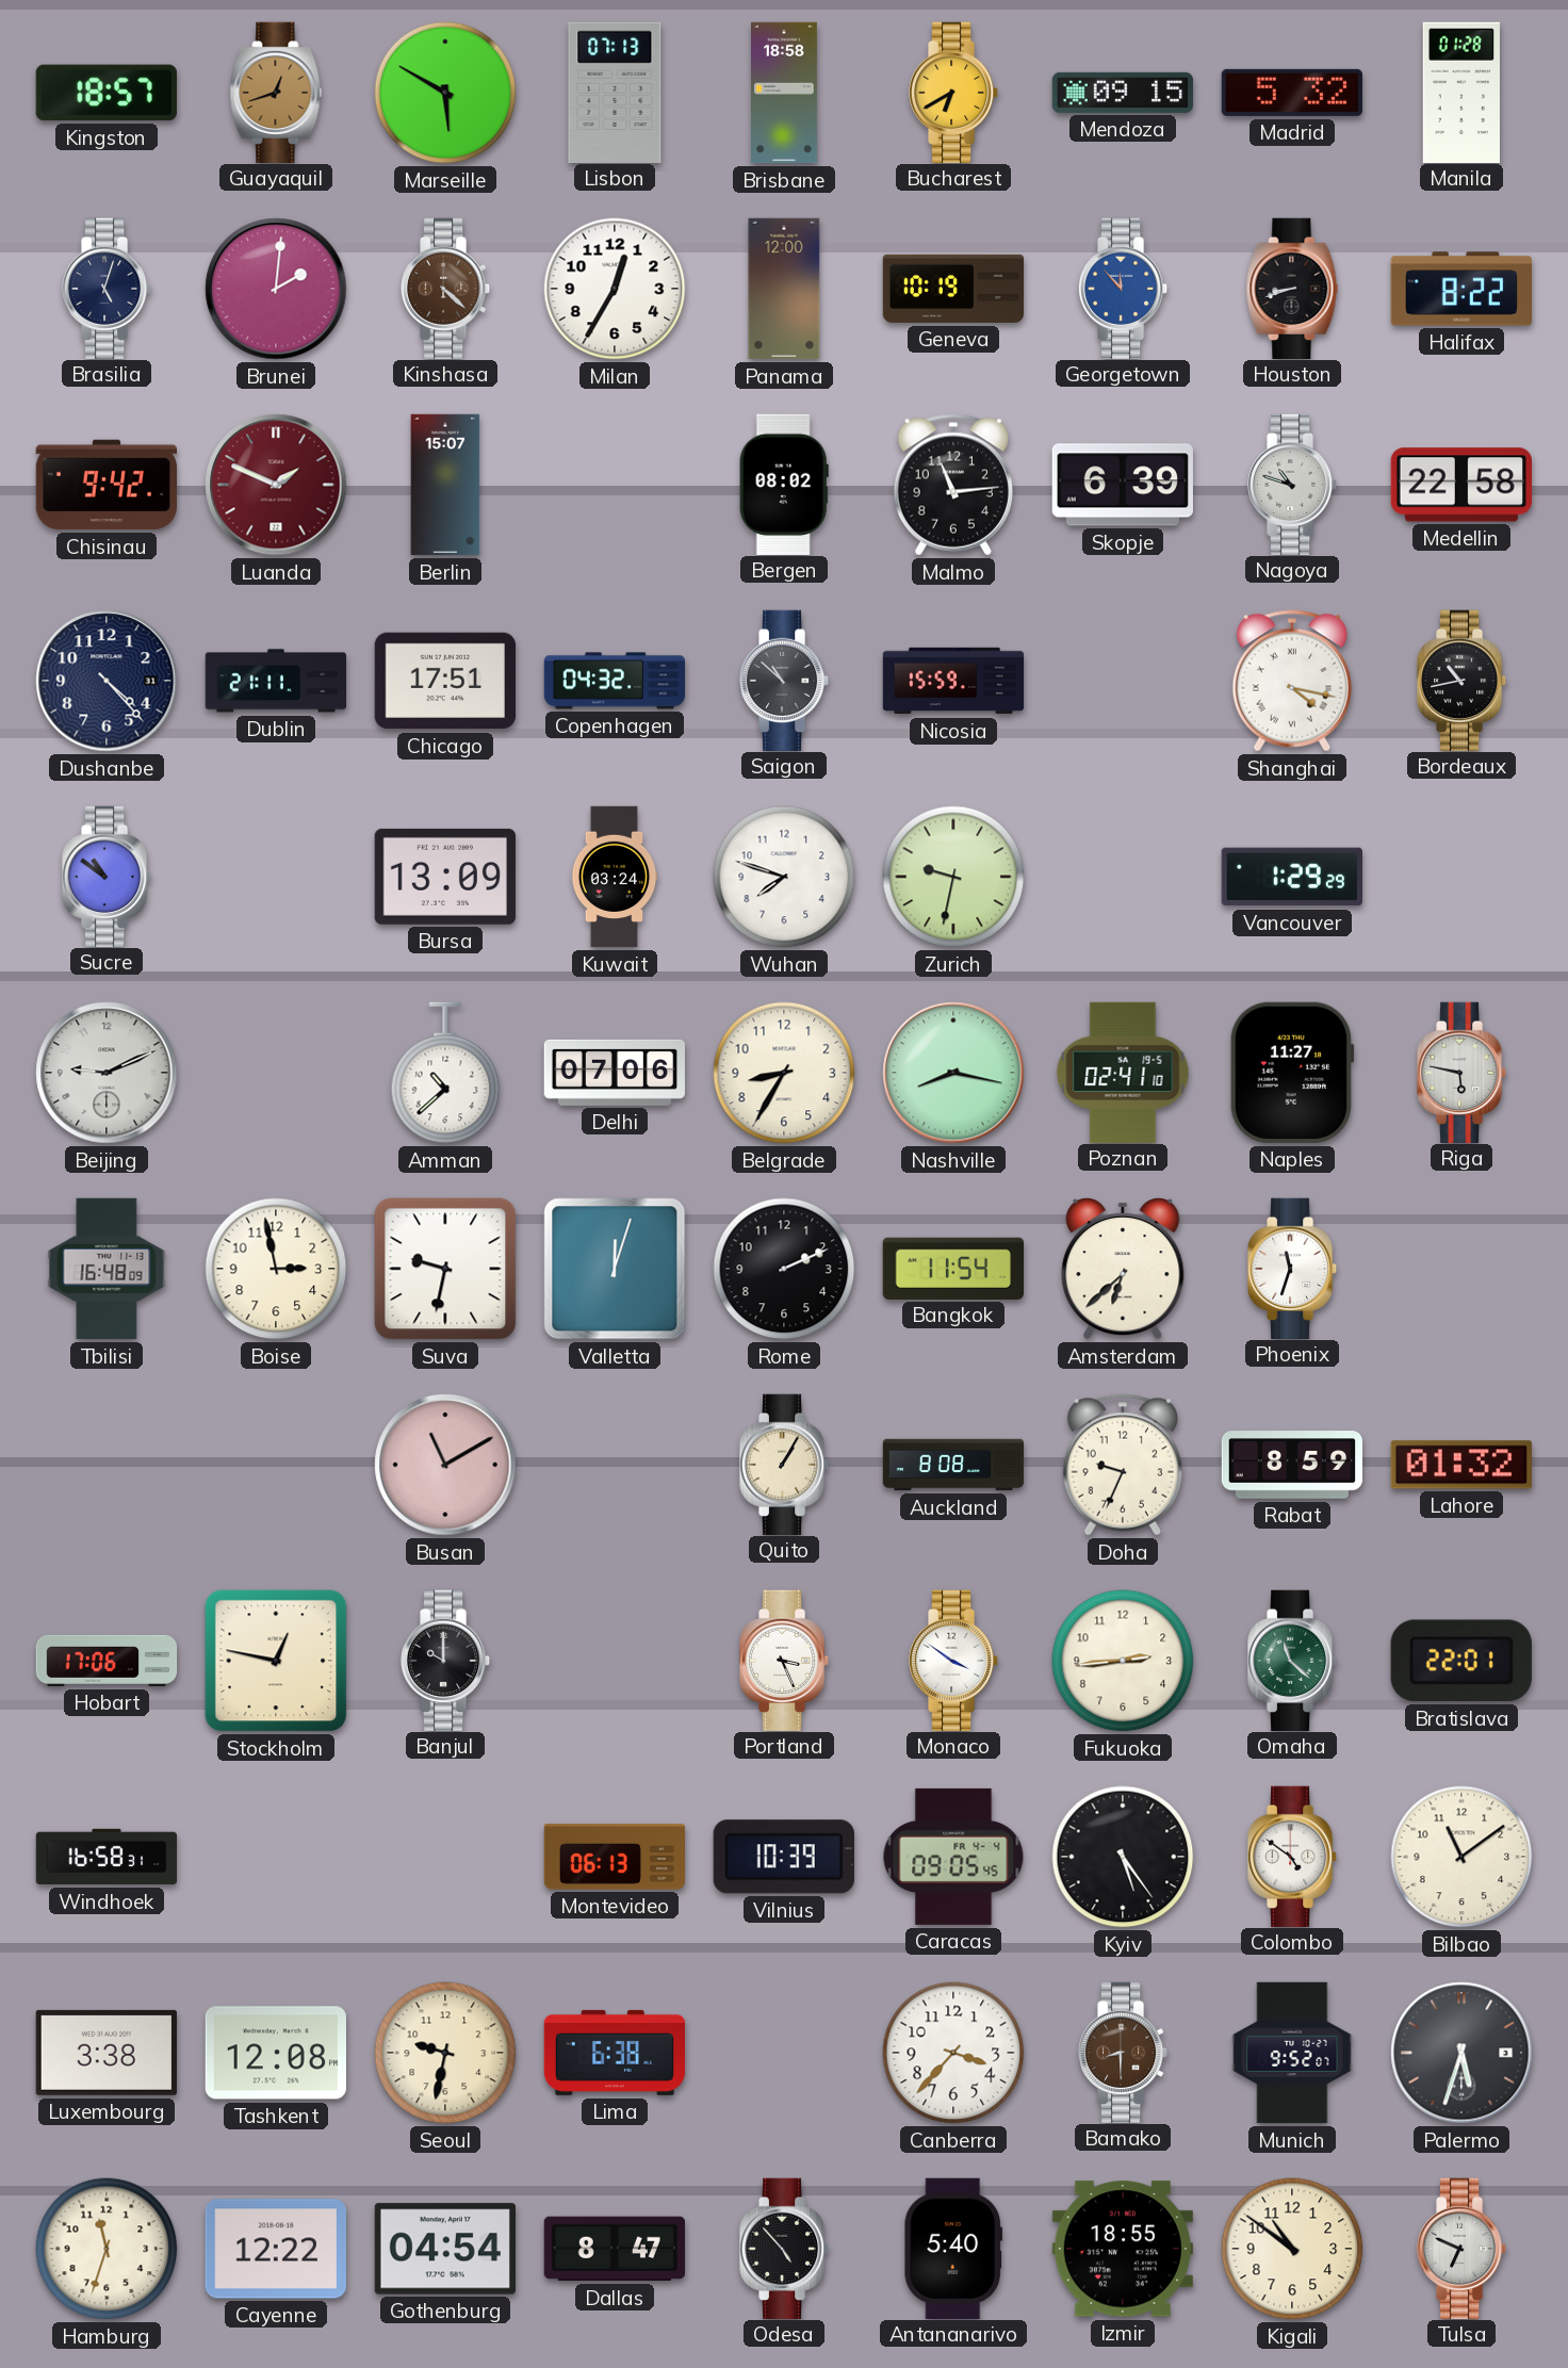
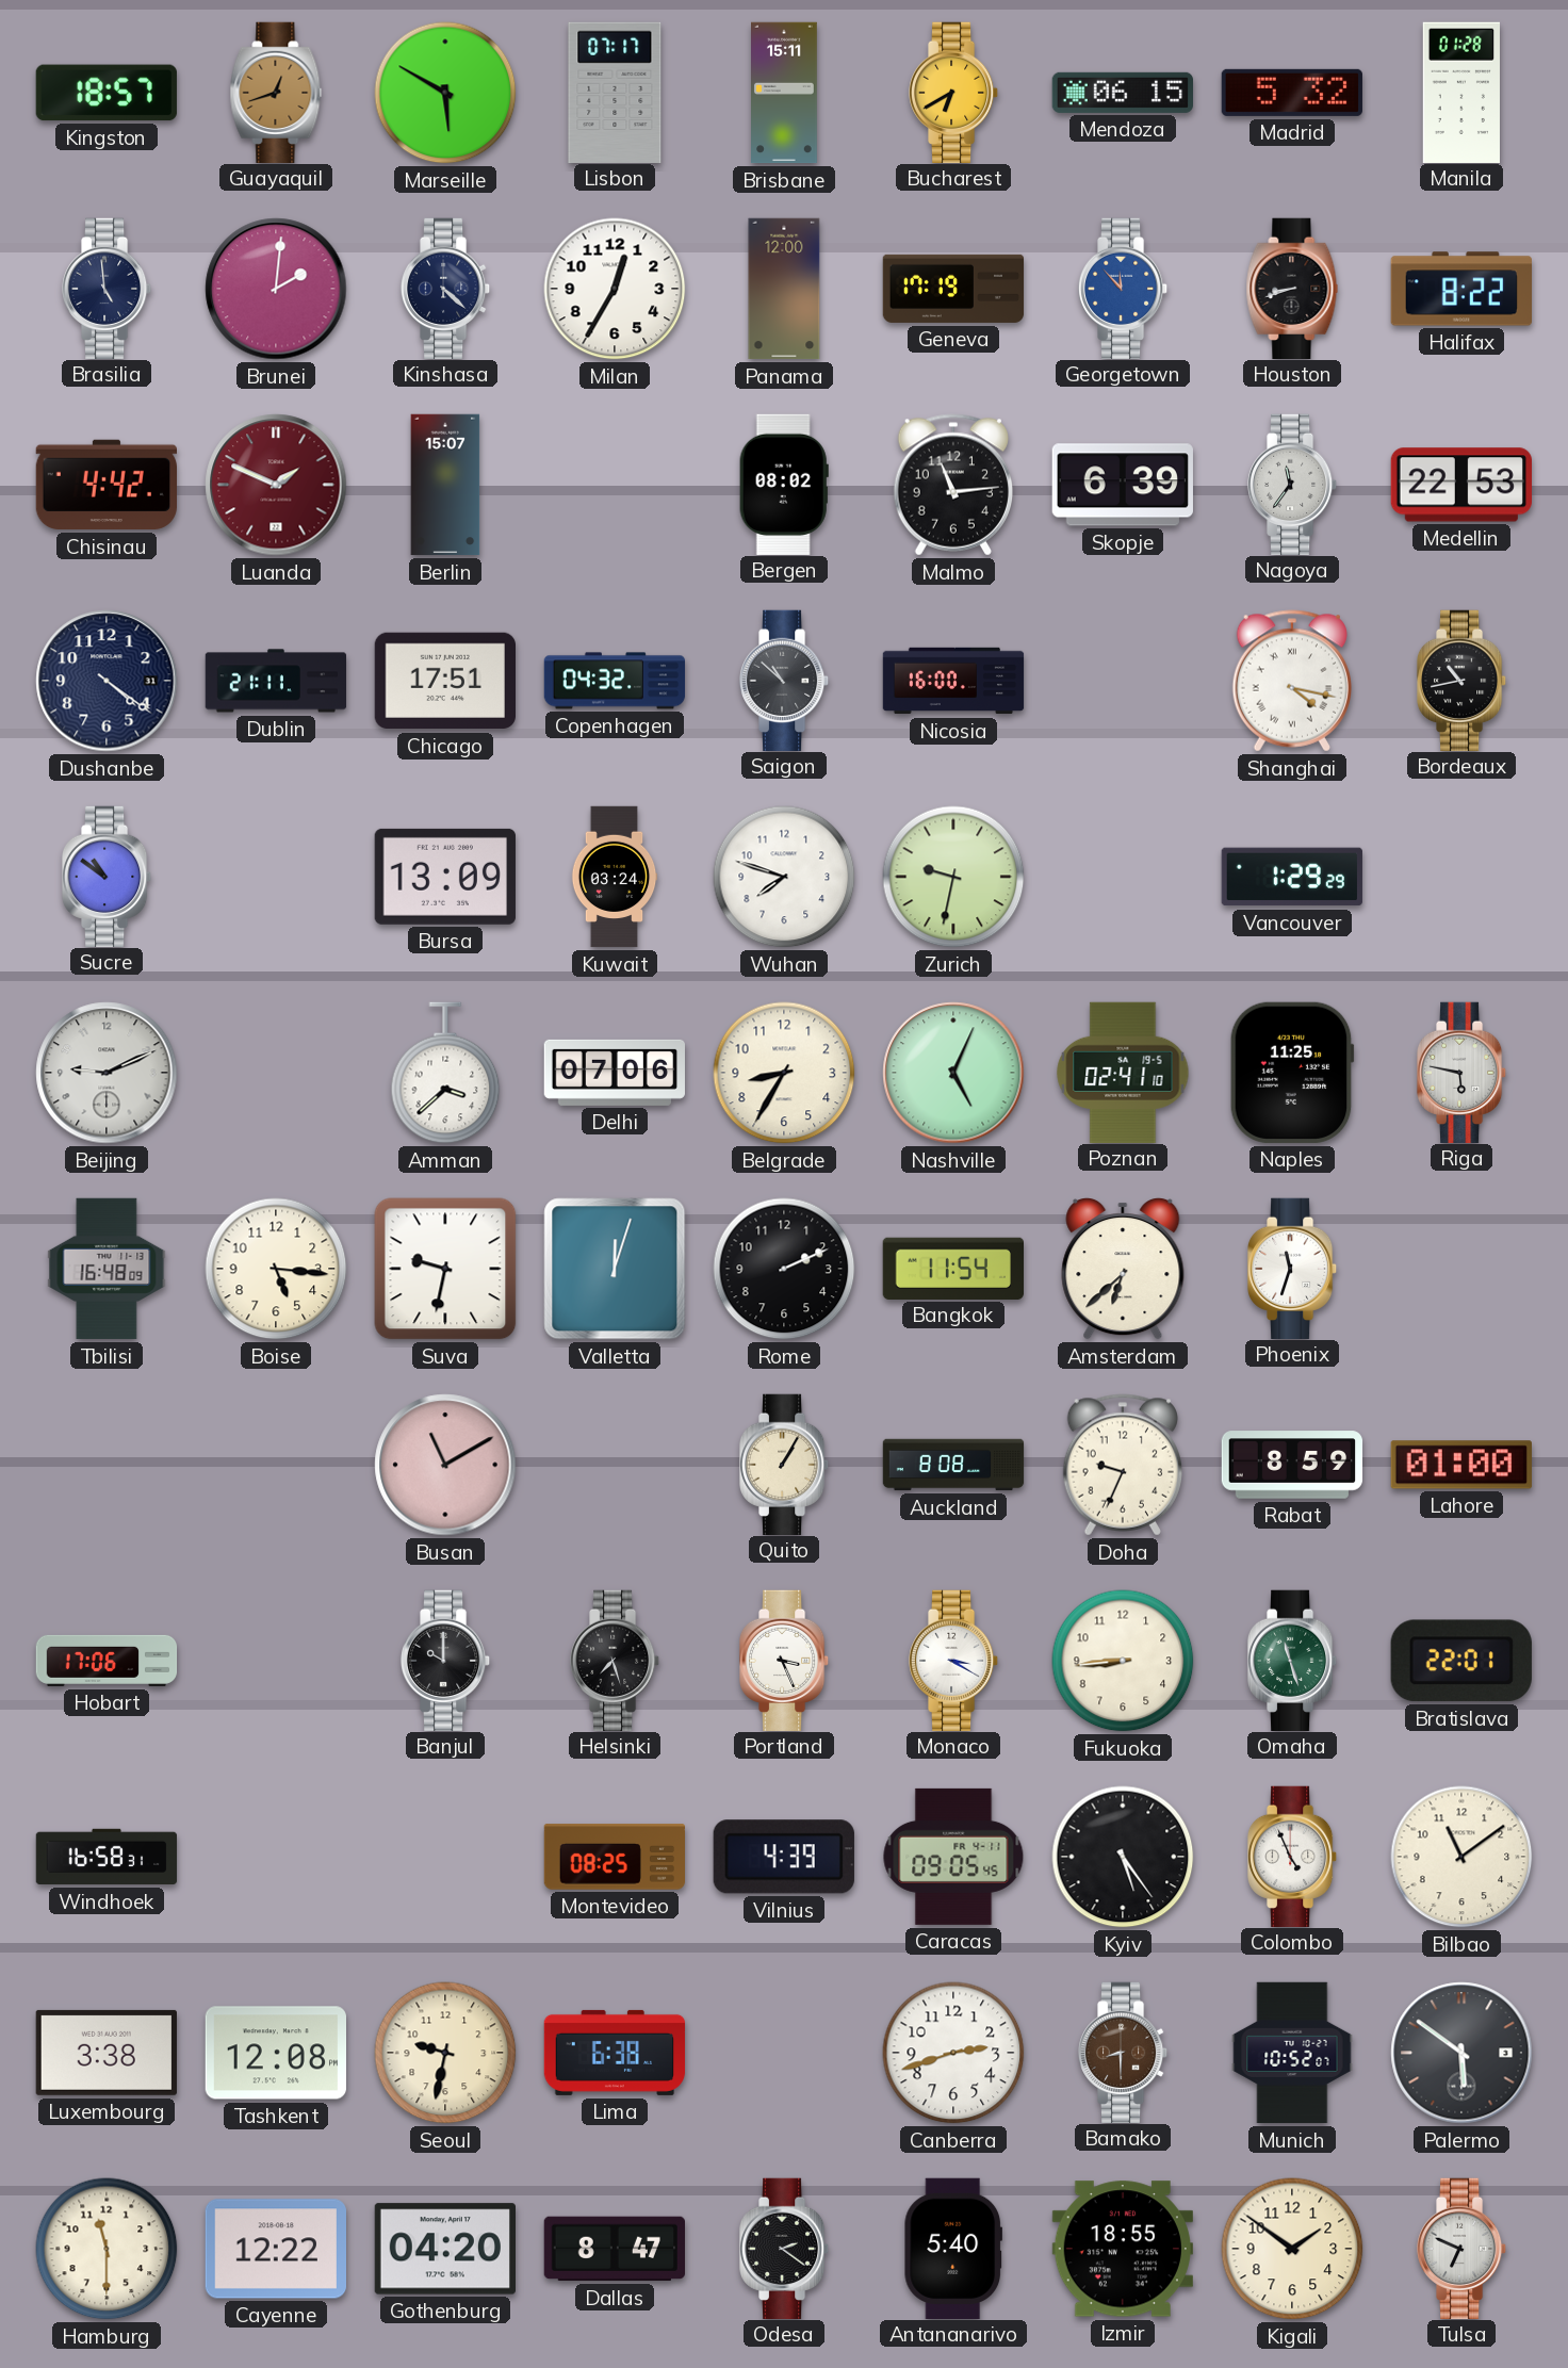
Lisbon: 07:13 -> 07:17 (615, 92)
Brisbane: 18:58 -> 15:11 (785, 93)
Mendoza: 09:15 -> 06:15 (1122, 93)
Brasilia: 5:03 -> 4:59 (107, 288)
Kinshasa dial: brown -> navy (445, 288)
Geneva: 10:19 -> 17:19 (953, 289)
Chisinau: 9:42 -> 4:42 (105, 485)
Nagoya: 10:48 -> 11:36 (1292, 484)
Medellin: 22:58 -> 22:53 (1460, 485)
Dushanbe: 4:23 -> 4:21 (107, 681)
Nicosia: 15:59 -> 16:00 (953, 681)
Amman: 10:38 -> 3:38 (445, 1073)
Nashville: 8:17 -> 5:04 (953, 1073)
Naples: 11:27 -> 11:25 (1292, 1073)
Boise: 2:58 -> 5:16 (276, 1269)
Lahore: 01:32 -> 01:00 (1461, 1465)
Stockholm: 12:47 -> none (276, 1661)
Helsinki: none -> 7:27 (615, 1660)
Monaco: 3:51 -> 3:20 (953, 1660)
Fukuoka: 2:44 -> 8:44 (1123, 1661)
Omaha: 11:22 -> 11:27 (1292, 1660)
Montevideo: 06:13 -> 08:25 (615, 1857)
Vilnius: 10:39 -> 4:39 (784, 1857)
Caracas date: FR 4-4 -> FR 4-11 (953, 1857)
Colombo: 4:51 -> 4:56 (1292, 1856)
Canberra: 3:37 -> 2:42 (953, 2053)
Munich: 9:52 -> 10:52 (1292, 2053)
Palermo: 5:33 -> 5:51 (1461, 2053)
Hamburg: 11:33 -> 11:30 (107, 2249)
Gothenburg: 04:54 -> 04:20 (444, 2249)
Odesa: 4:53 -> 2:21 (784, 2248)
Kigali: 10:51 -> 1:51 (1292, 2249)
